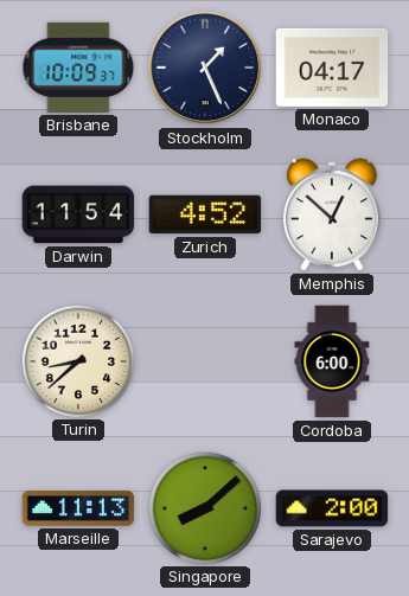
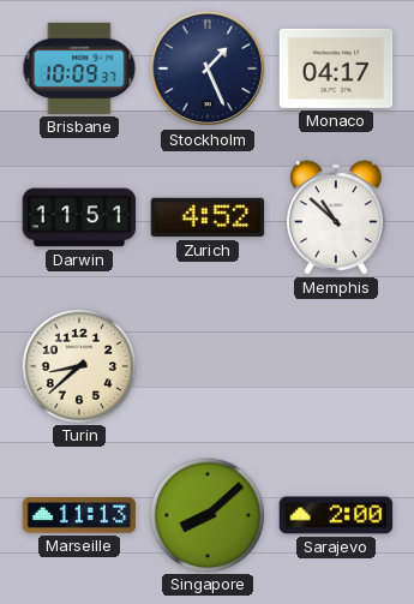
Darwin: 11:54 -> 11:51 (79, 217)
Memphis: 12:52 -> 10:52 (336, 217)
Cordoba: 6:00 -> none (332, 361)
